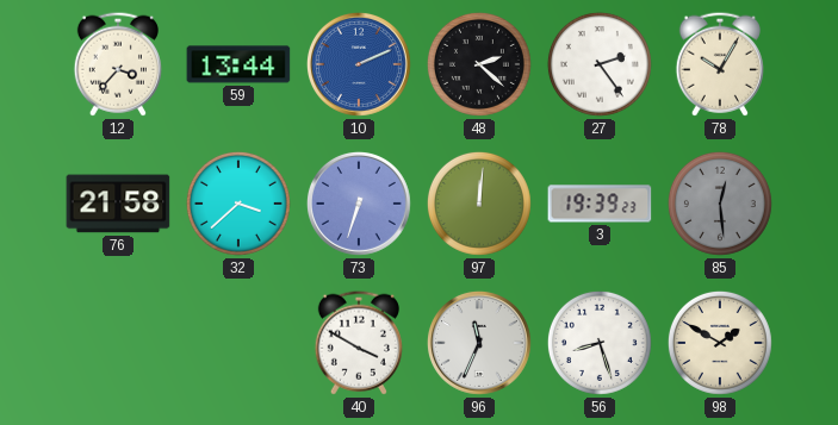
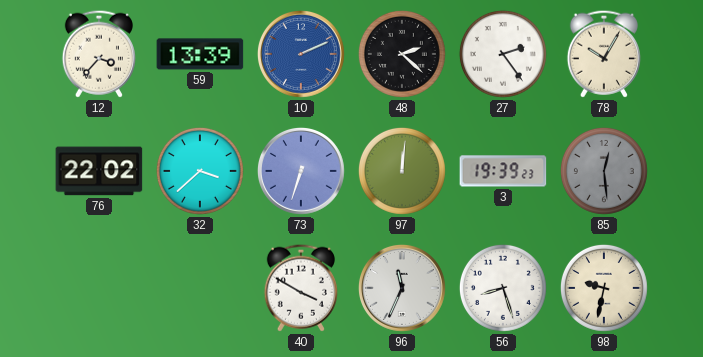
59: 13:44 -> 13:39 (200, 54)
76: 21:58 -> 22:02 (99, 171)
98: 1:50 -> 9:32 (604, 288)
